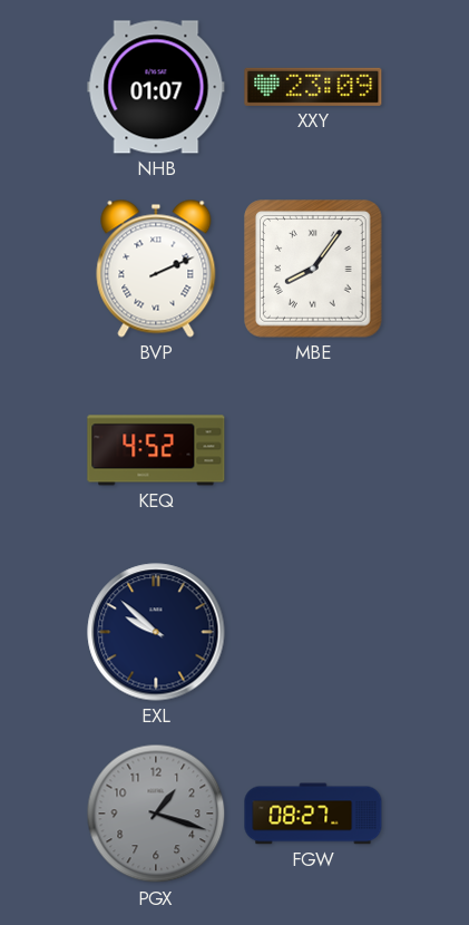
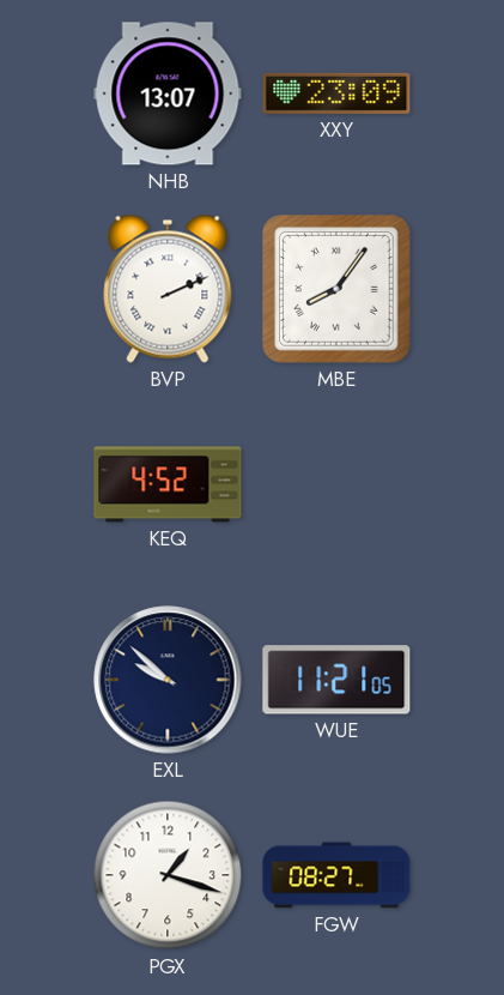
NHB: 01:07 -> 13:07 (168, 94)
WUE: none -> 11:21 (336, 680)
PGX dial: grey -> white (168, 875)
